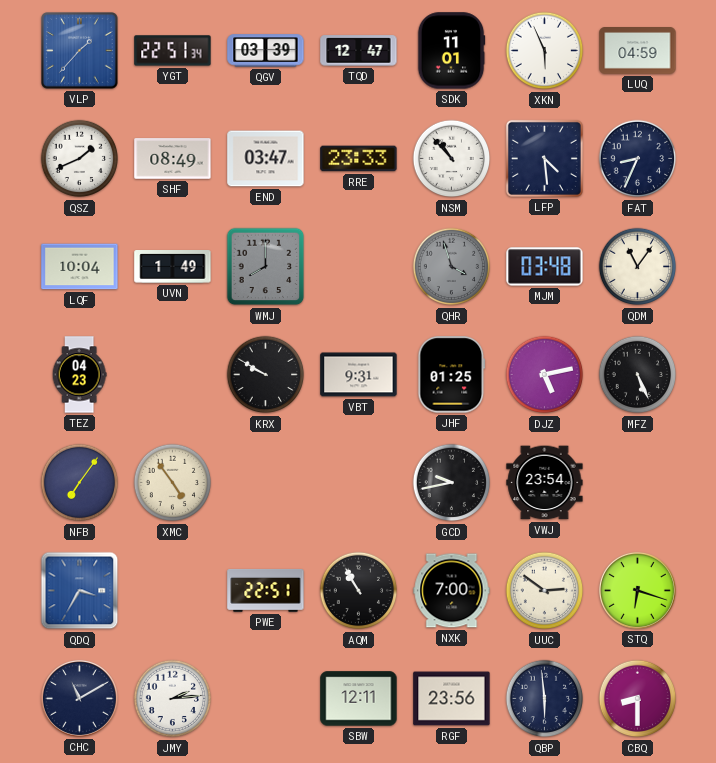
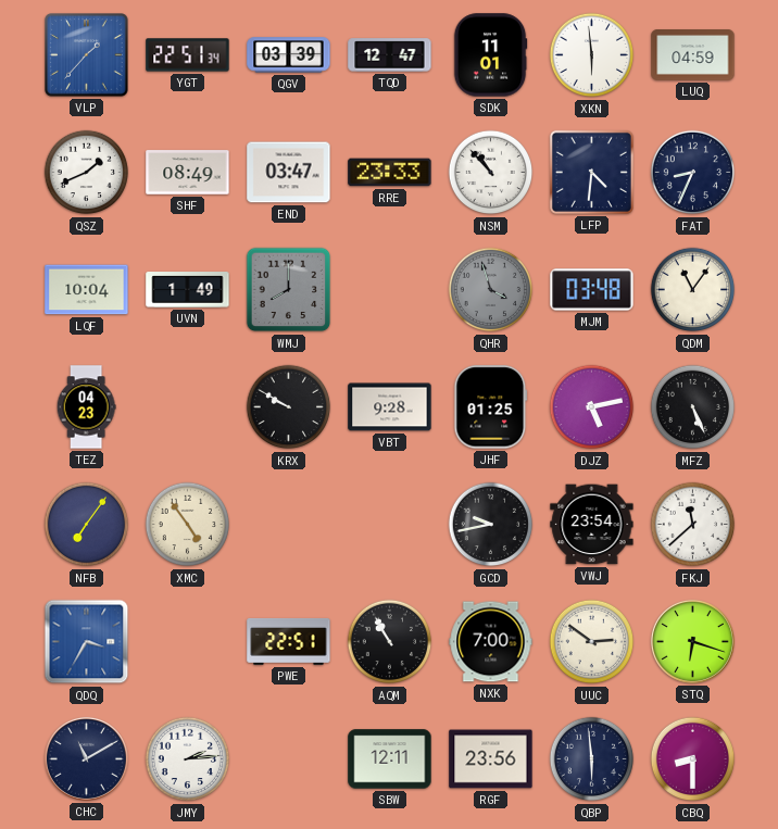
XKN: 5:56 -> 5:59 (592, 55)
LFP: 4:29 -> 4:31 (591, 172)
VBT: 9:31 -> 9:28 (390, 407)
FKJ: none -> 11:38 (693, 525)
